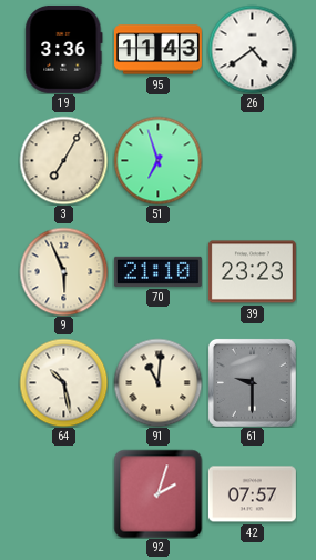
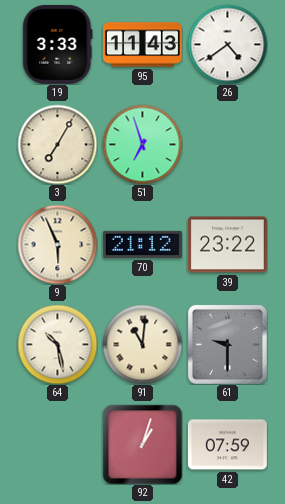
19: 3:36 -> 3:33 (58, 44)
70: 21:10 -> 21:12 (142, 244)
39: 23:23 -> 23:22 (227, 245)
92: 2:03 -> 1:03 (142, 444)
42: 07:57 -> 07:59 (227, 445)
